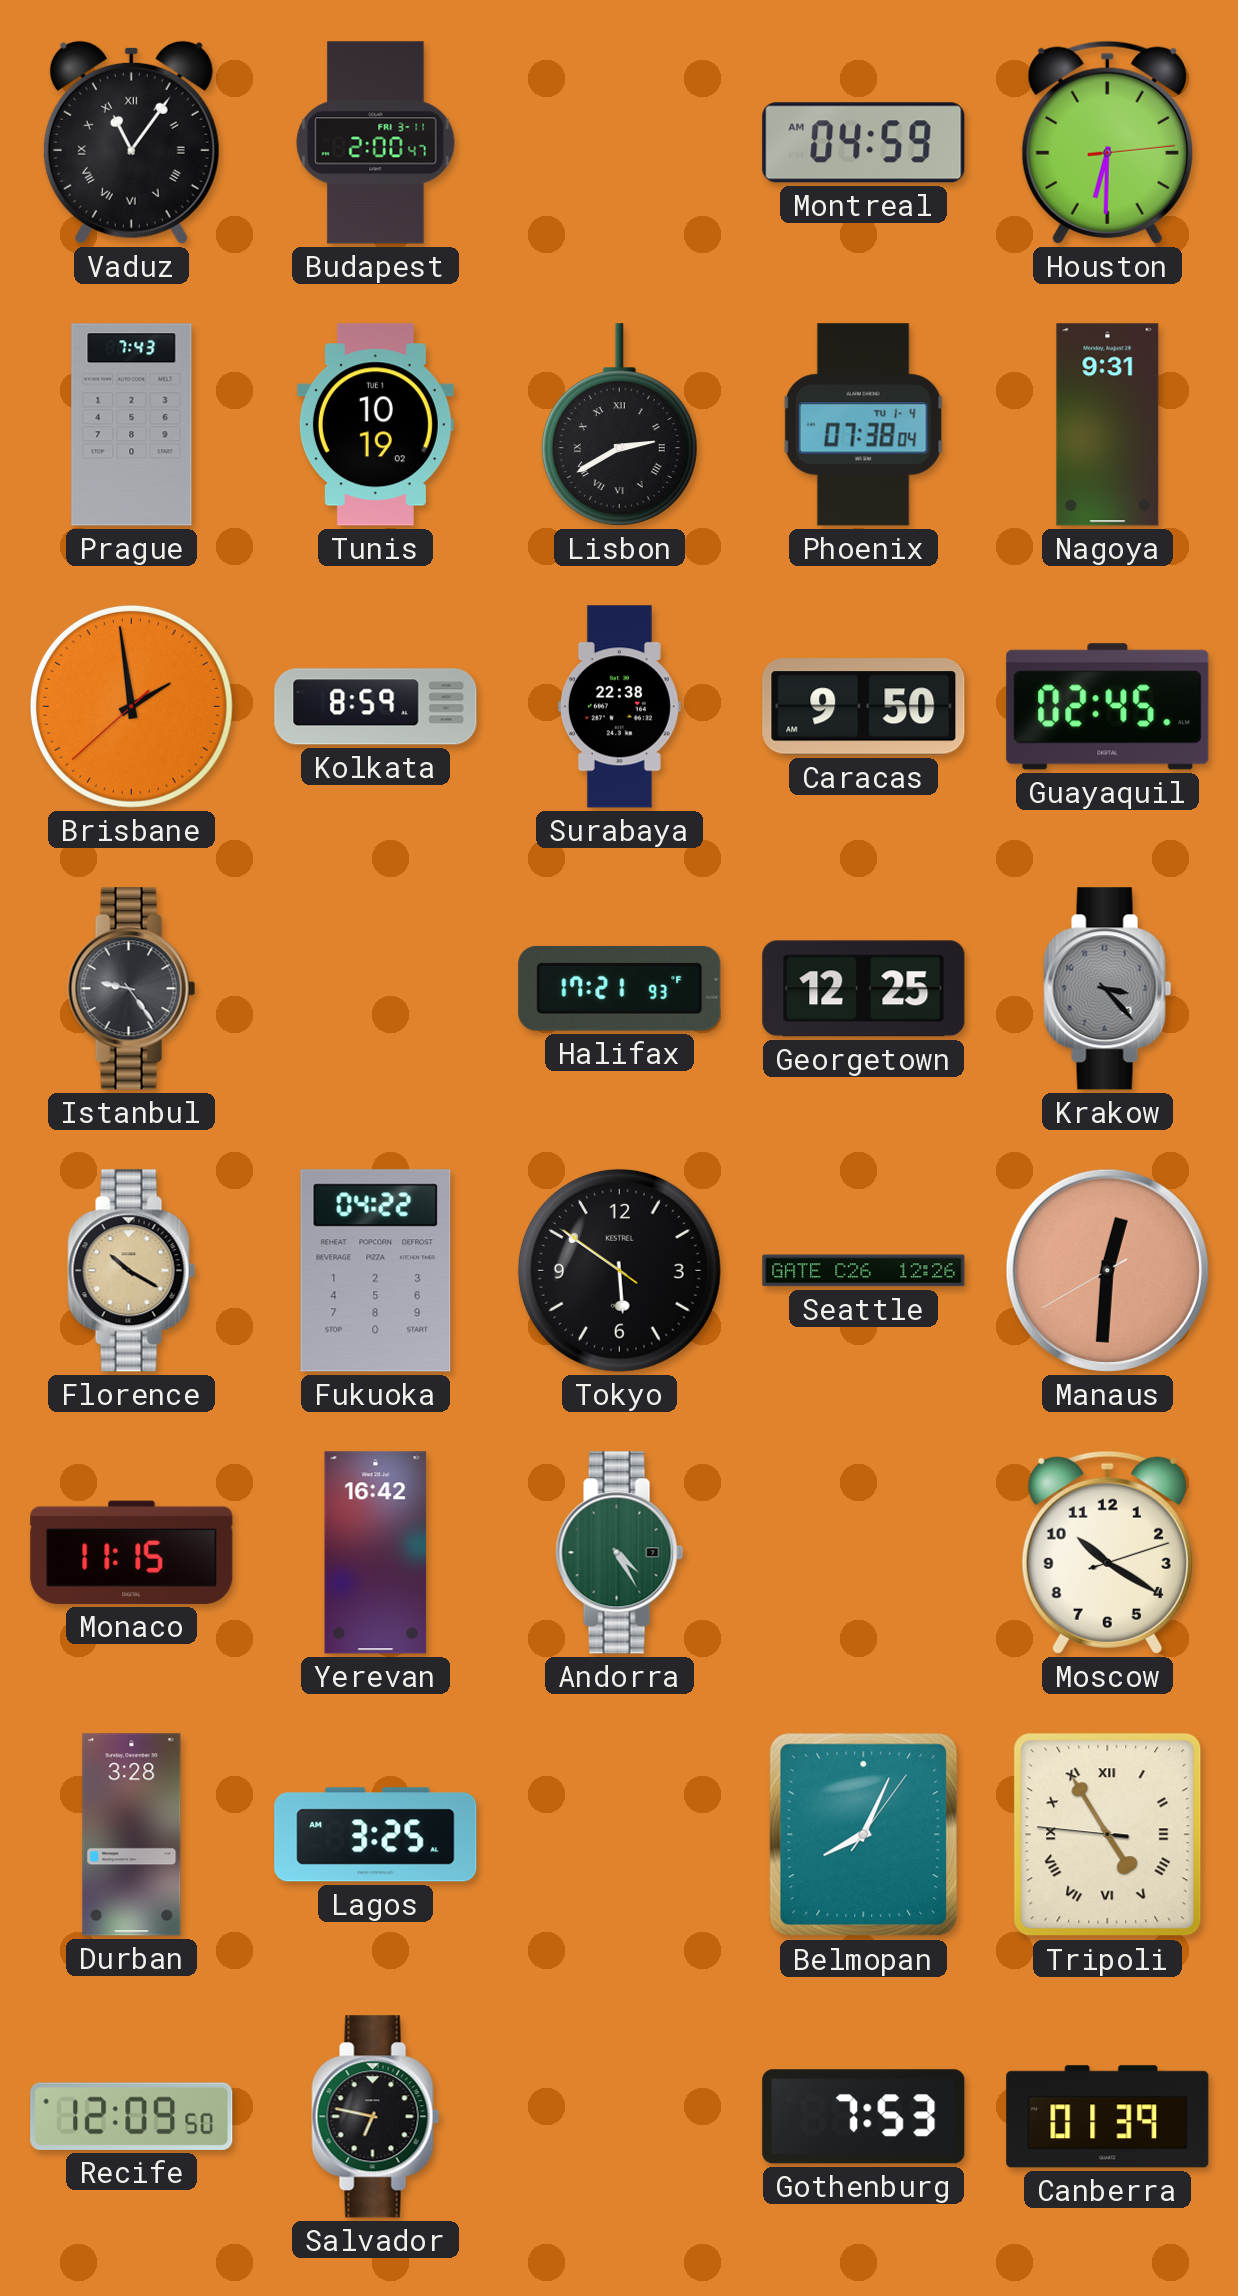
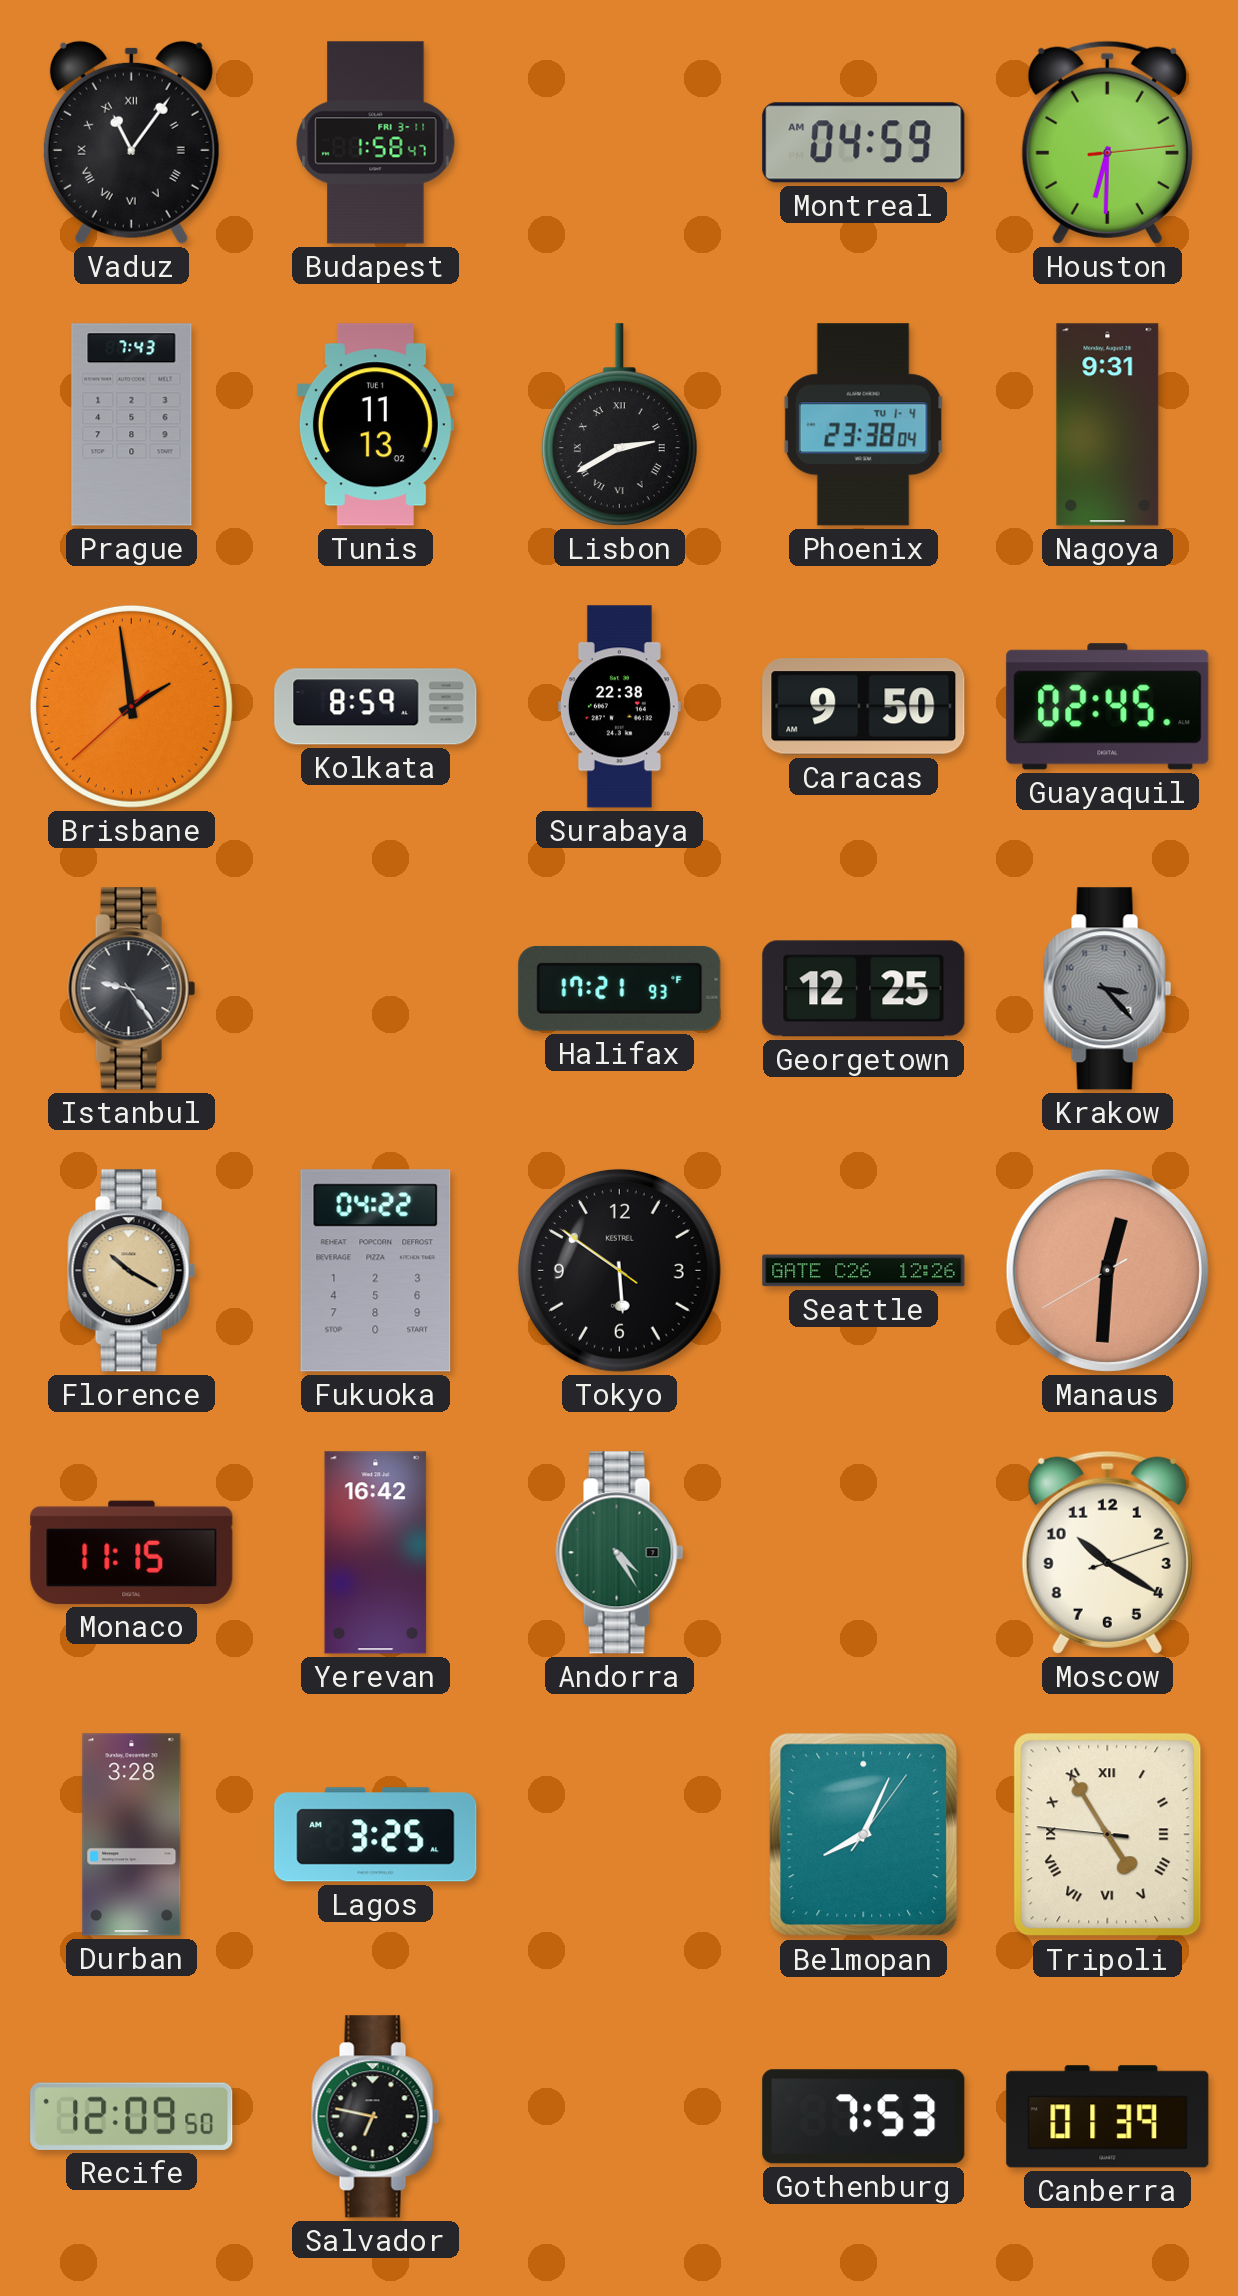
Budapest: 2:00 -> 1:58 (376, 143)
Tunis: 10:19 -> 11:13 (375, 425)
Phoenix: 07:38 -> 23:38 (863, 425)
